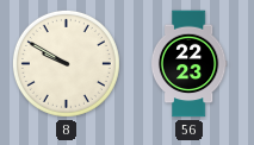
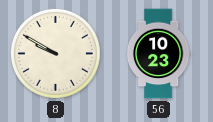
56: 22:23 -> 10:23 (158, 54)
